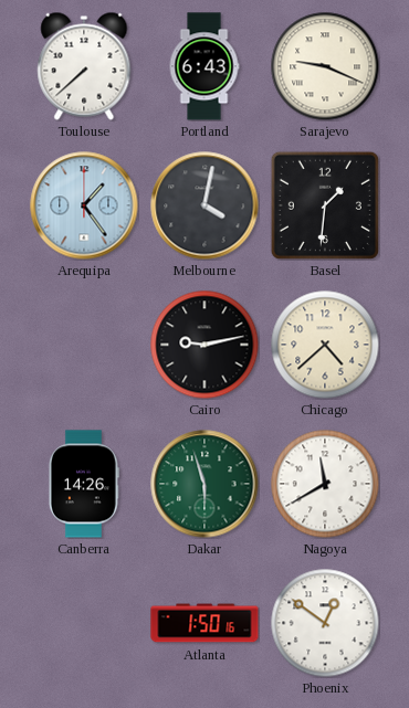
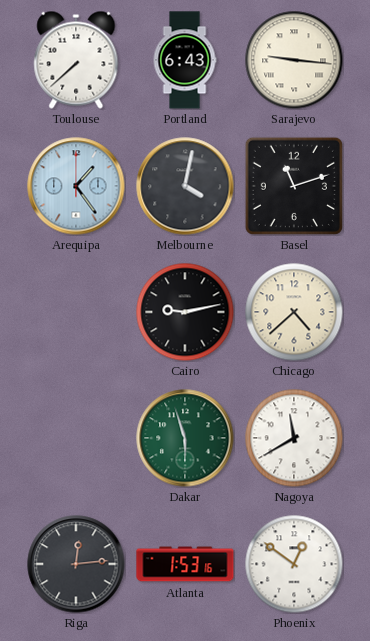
Sarajevo: 9:19 -> 9:16 (294, 60)
Basel: 1:31 -> 11:12 (294, 186)
Canberra: 14:26 -> none (84, 484)
Riga: none -> 12:14 (76, 564)
Atlanta: 1:50 -> 1:53 (185, 564)
